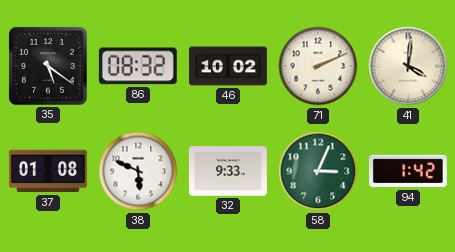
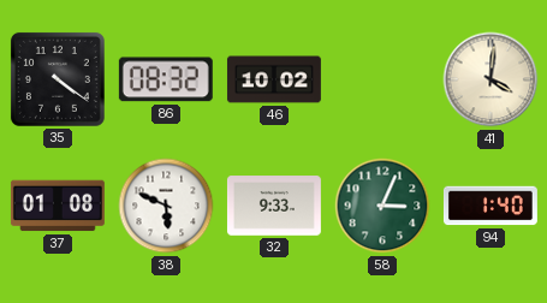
35: 5:21 -> 4:21 (58, 79)
71: 2:11 -> none (318, 66)
94: 1:42 -> 1:40 (490, 206)
